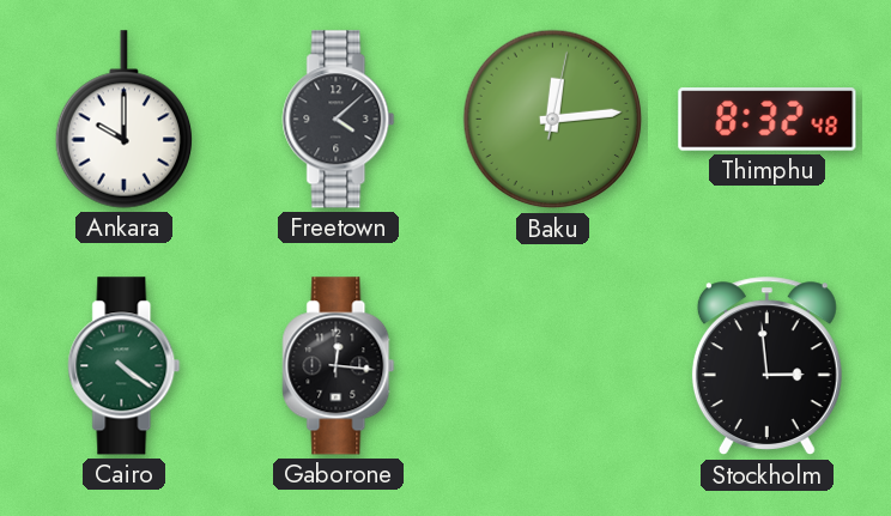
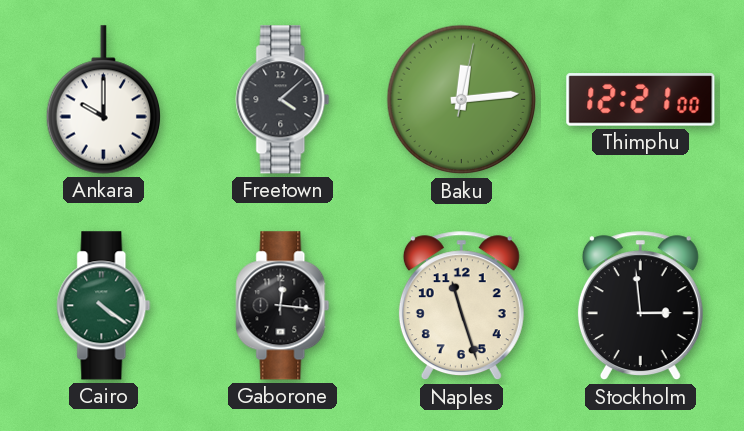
Thimphu: 8:32 -> 12:21 (641, 100)
Naples: none -> 11:27 (461, 306)
